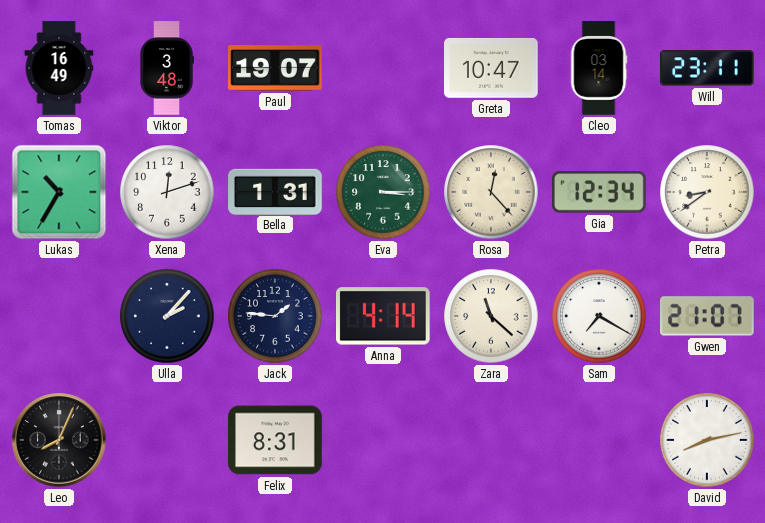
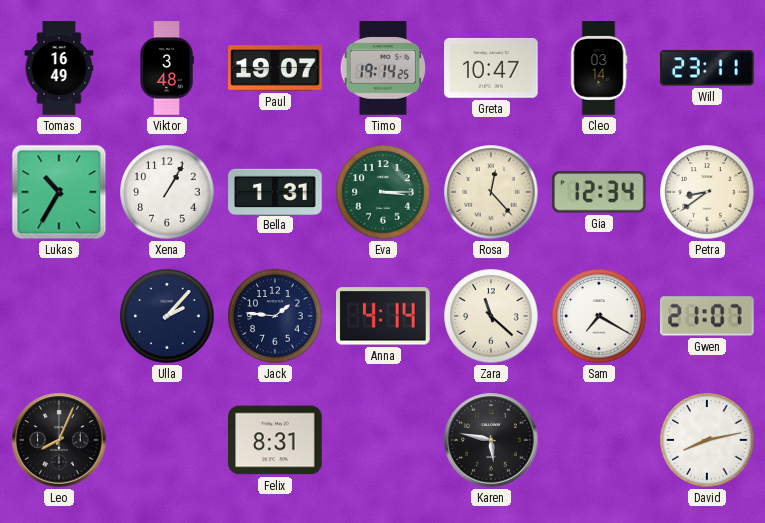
Timo: none -> 19:14 (382, 68)
Xena: 12:12 -> 1:05 (167, 192)
Karen: none -> 5:47 (491, 440)
